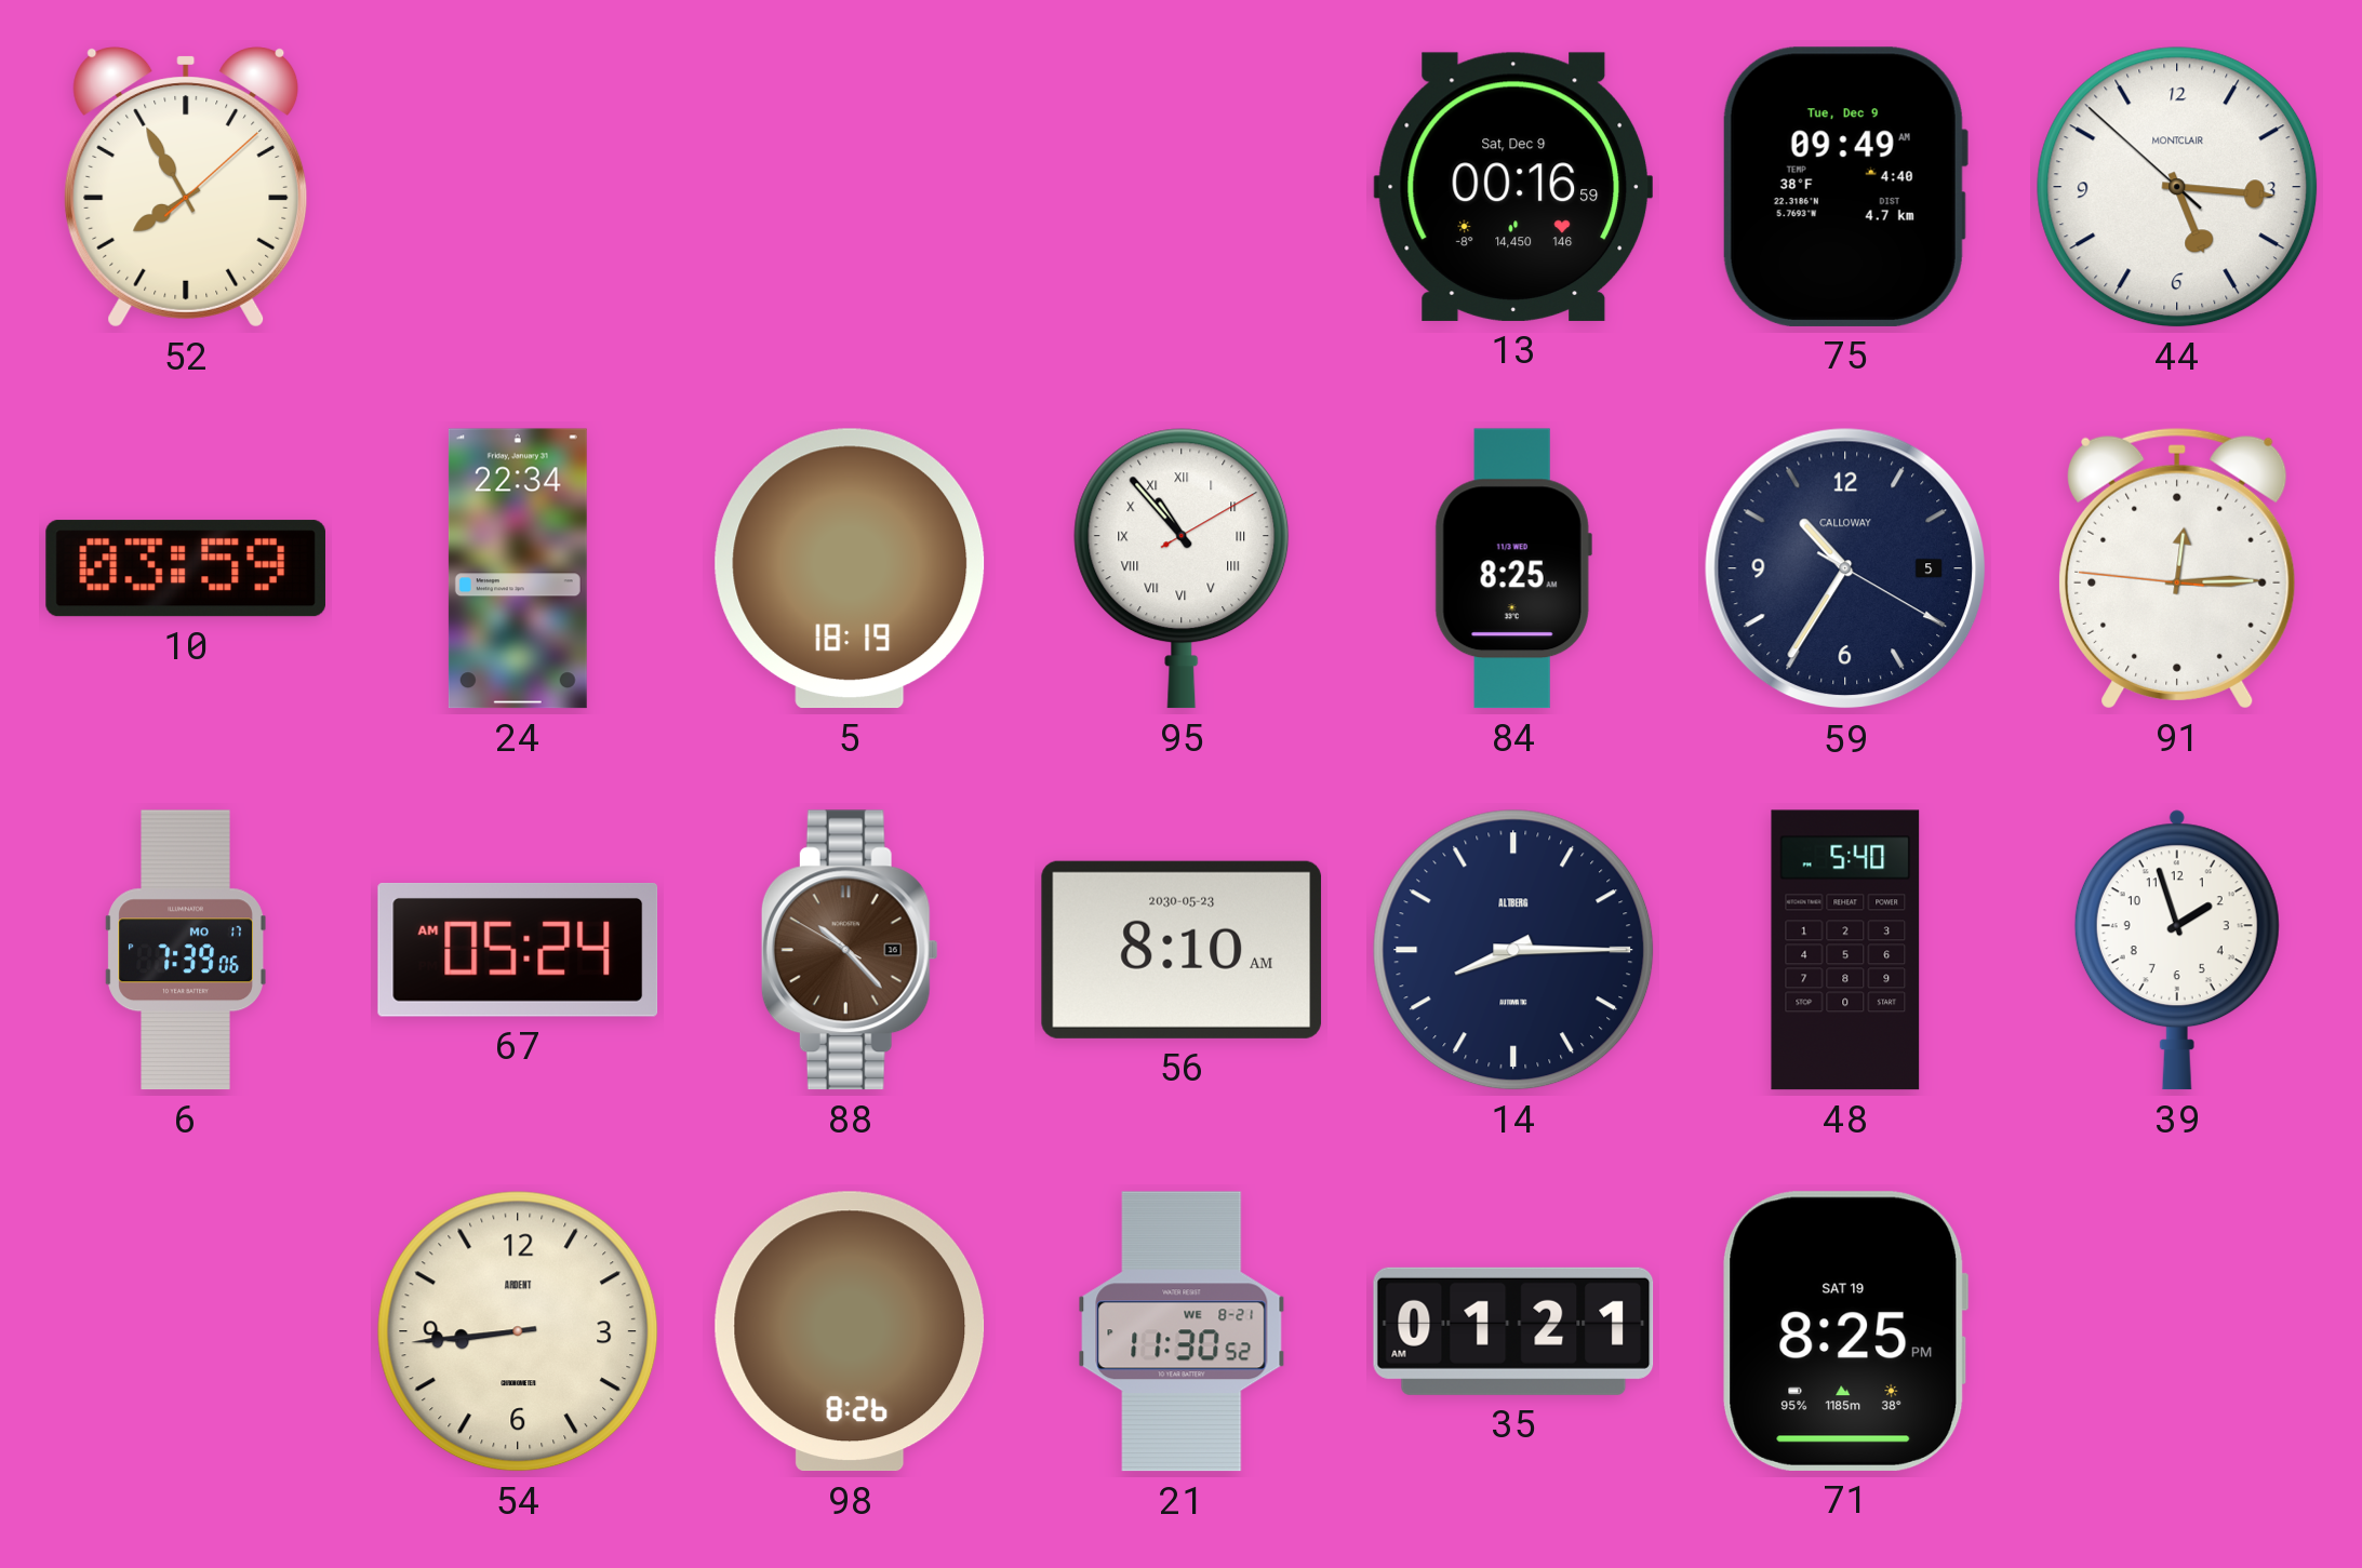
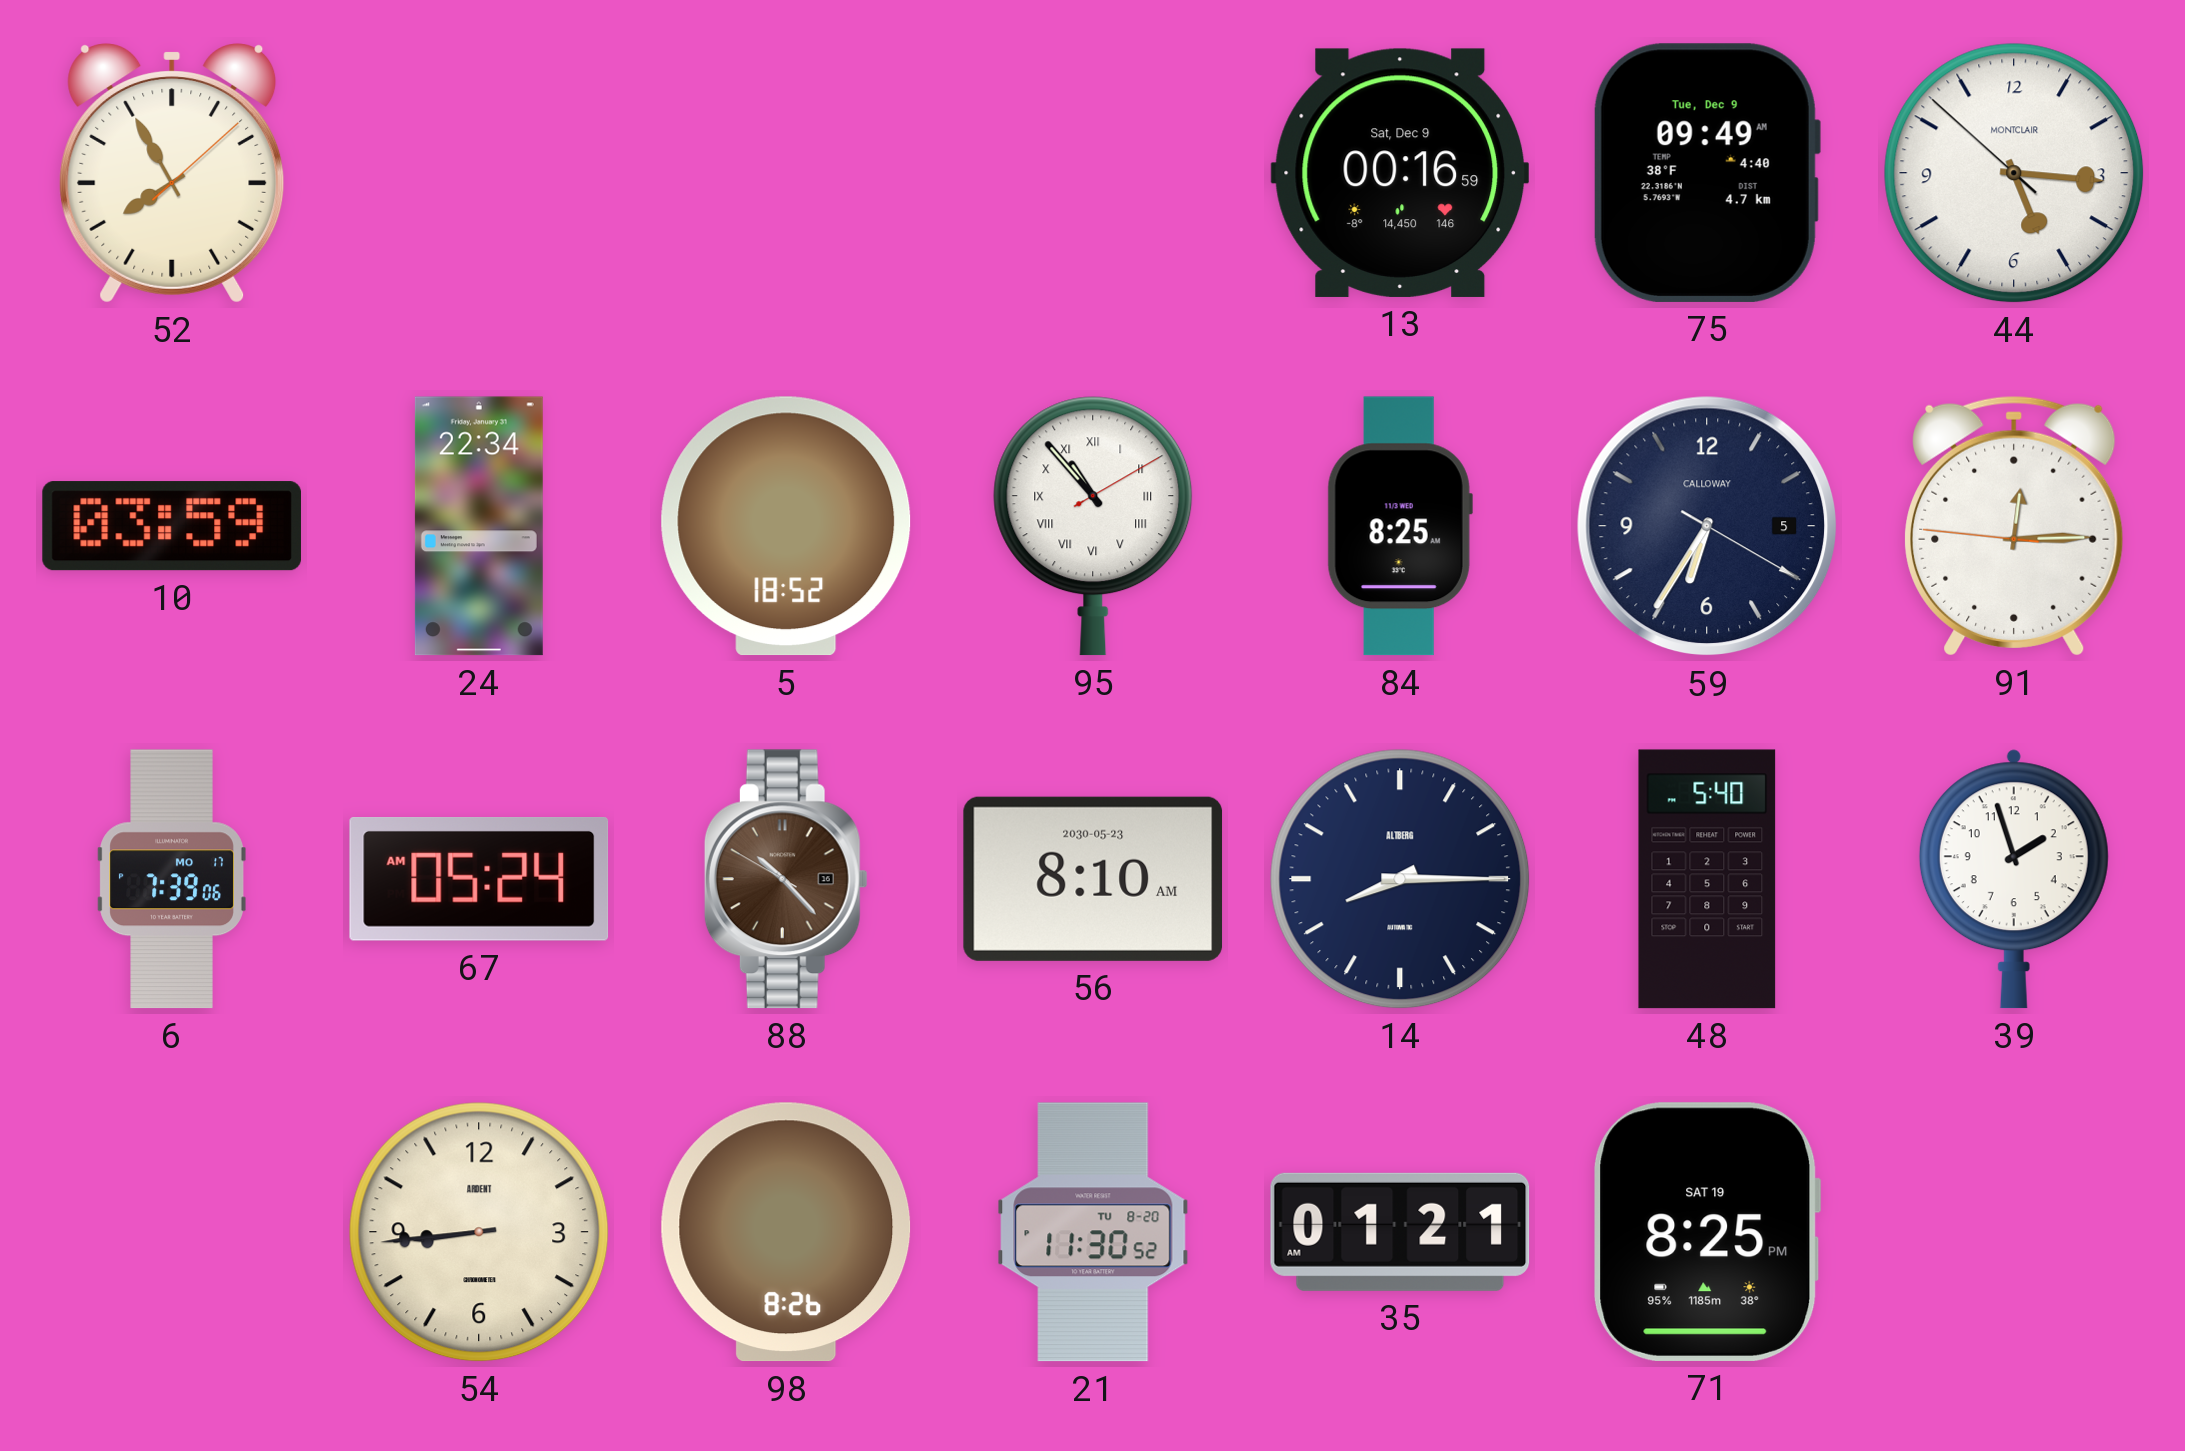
5: 18:19 -> 18:52 (786, 526)
59: 10:35 -> 6:35 (1707, 526)
21 date: WE 8-21 -> TU 8-20 (1093, 1232)
